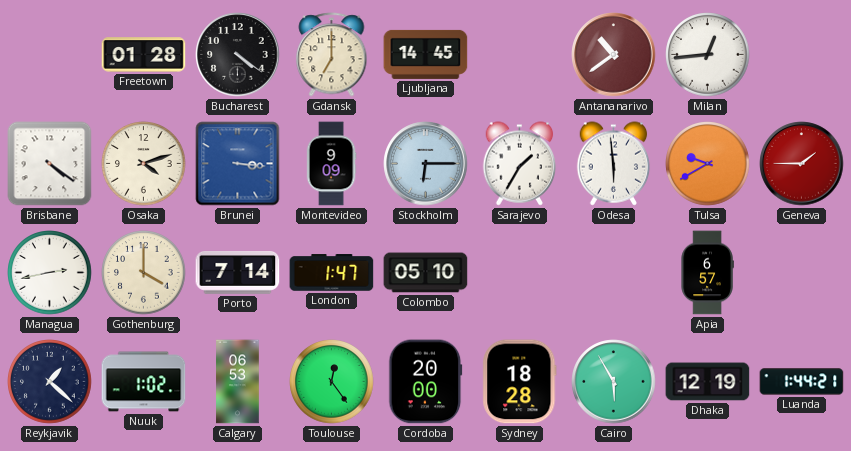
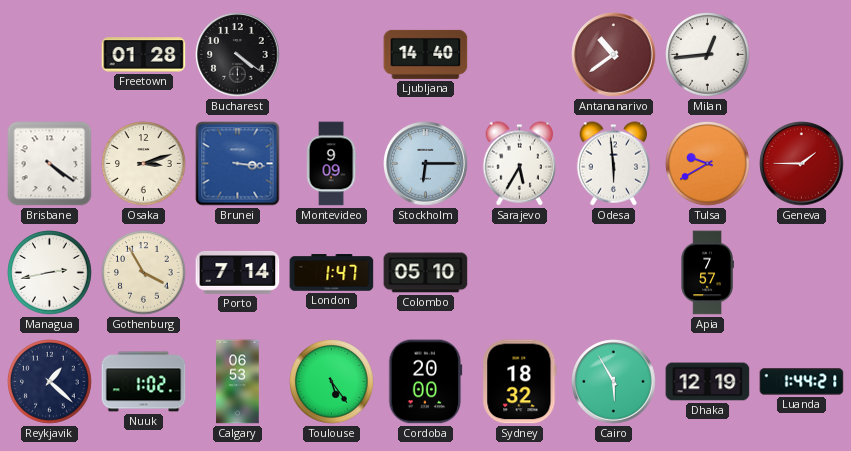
Gdansk: 7:00 -> none (332, 55)
Ljubljana: 14:45 -> 14:40 (426, 54)
Osaka: 4:12 -> 3:12 (144, 164)
Sarajevo: 1:35 -> 5:35 (520, 164)
Gothenburg: 4:00 -> 3:55 (144, 273)
Apia: 6:57 -> 7:57 (707, 273)
Toulouse: 12:24 -> 5:24 (332, 382)
Sydney: 18:28 -> 18:32 (520, 382)
